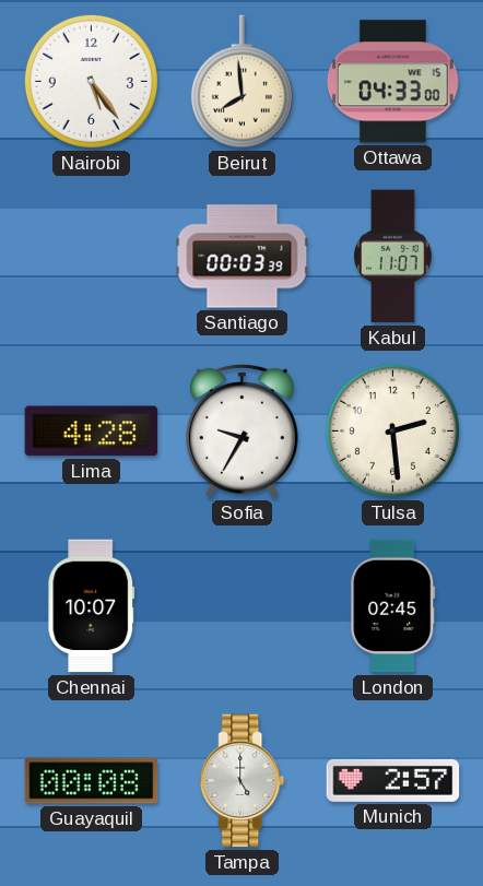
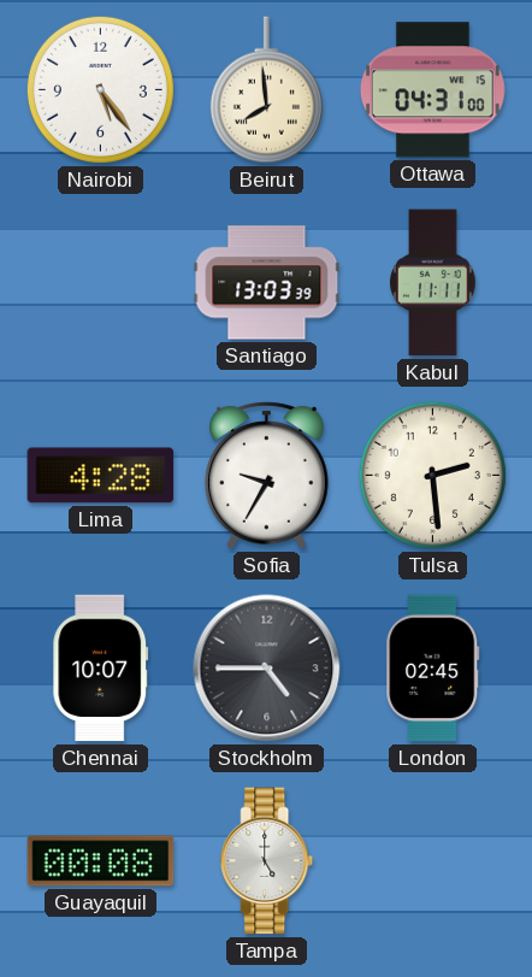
Ottawa: 04:33 -> 04:31 (432, 90)
Santiago: 00:03 -> 13:03 (267, 283)
Kabul: 11:07 -> 11:11 (433, 283)
Stockholm: none -> 4:45 (267, 669)
Munich: 2:57 -> none (393, 780)
